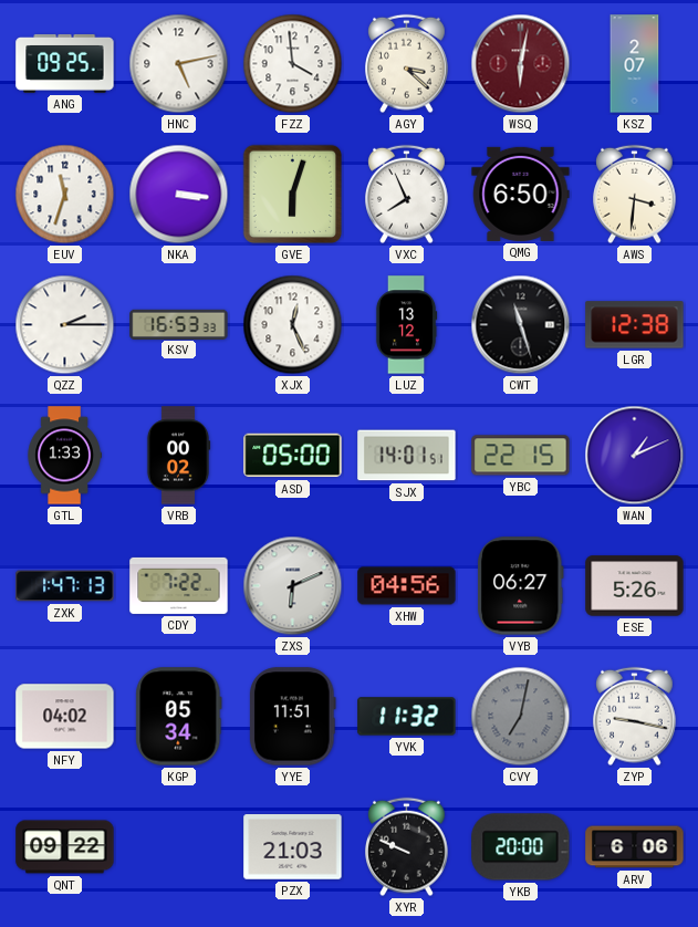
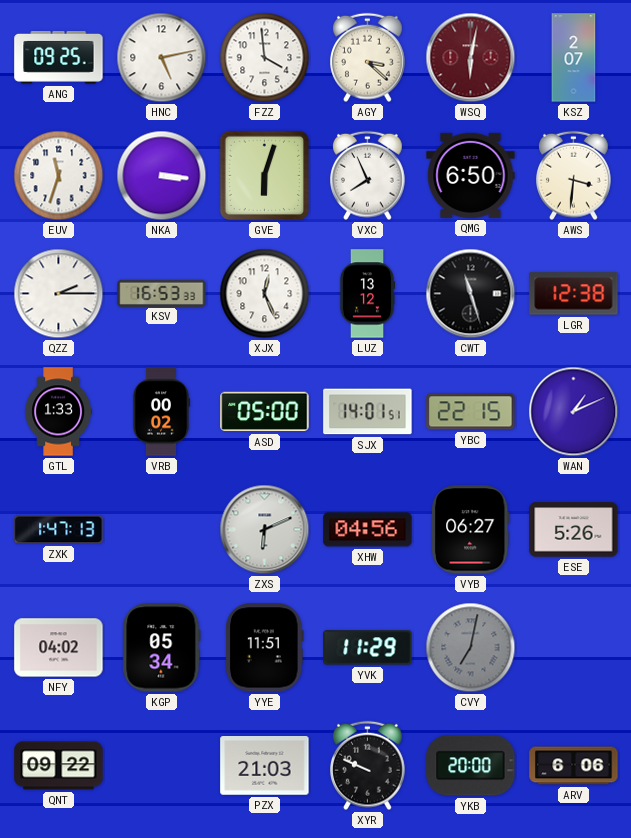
CDY: 7:22 -> none (179, 585)
YVK: 11:32 -> 11:29 (368, 648)
ZYP: 9:17 -> none (635, 717)
